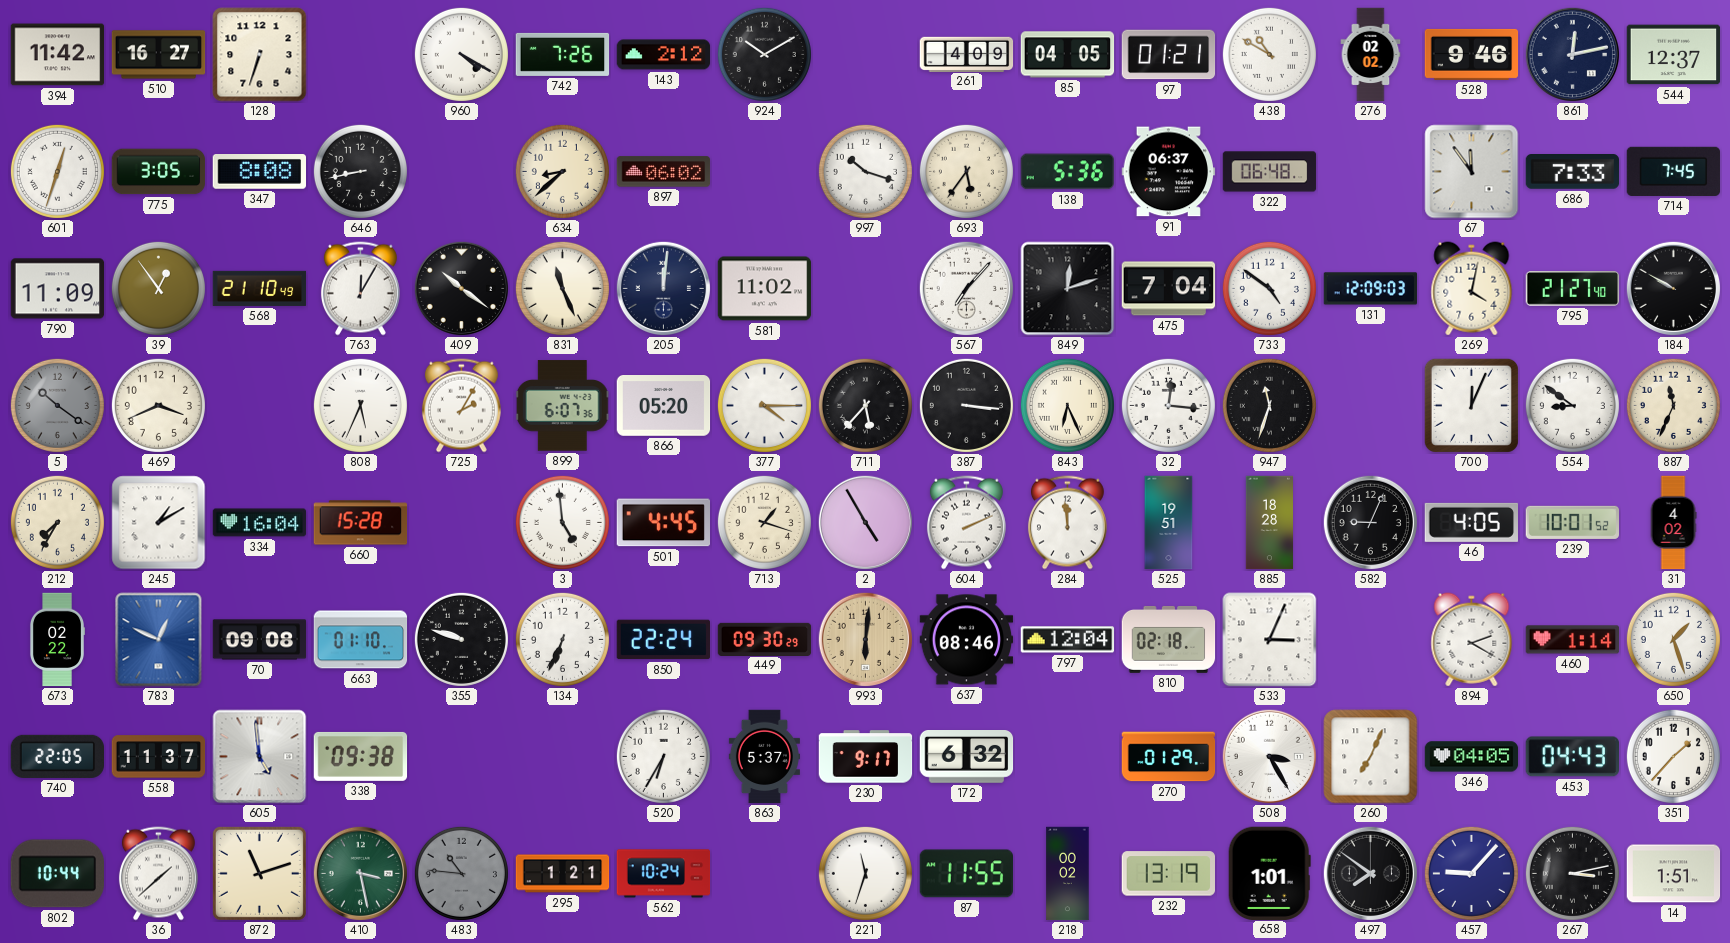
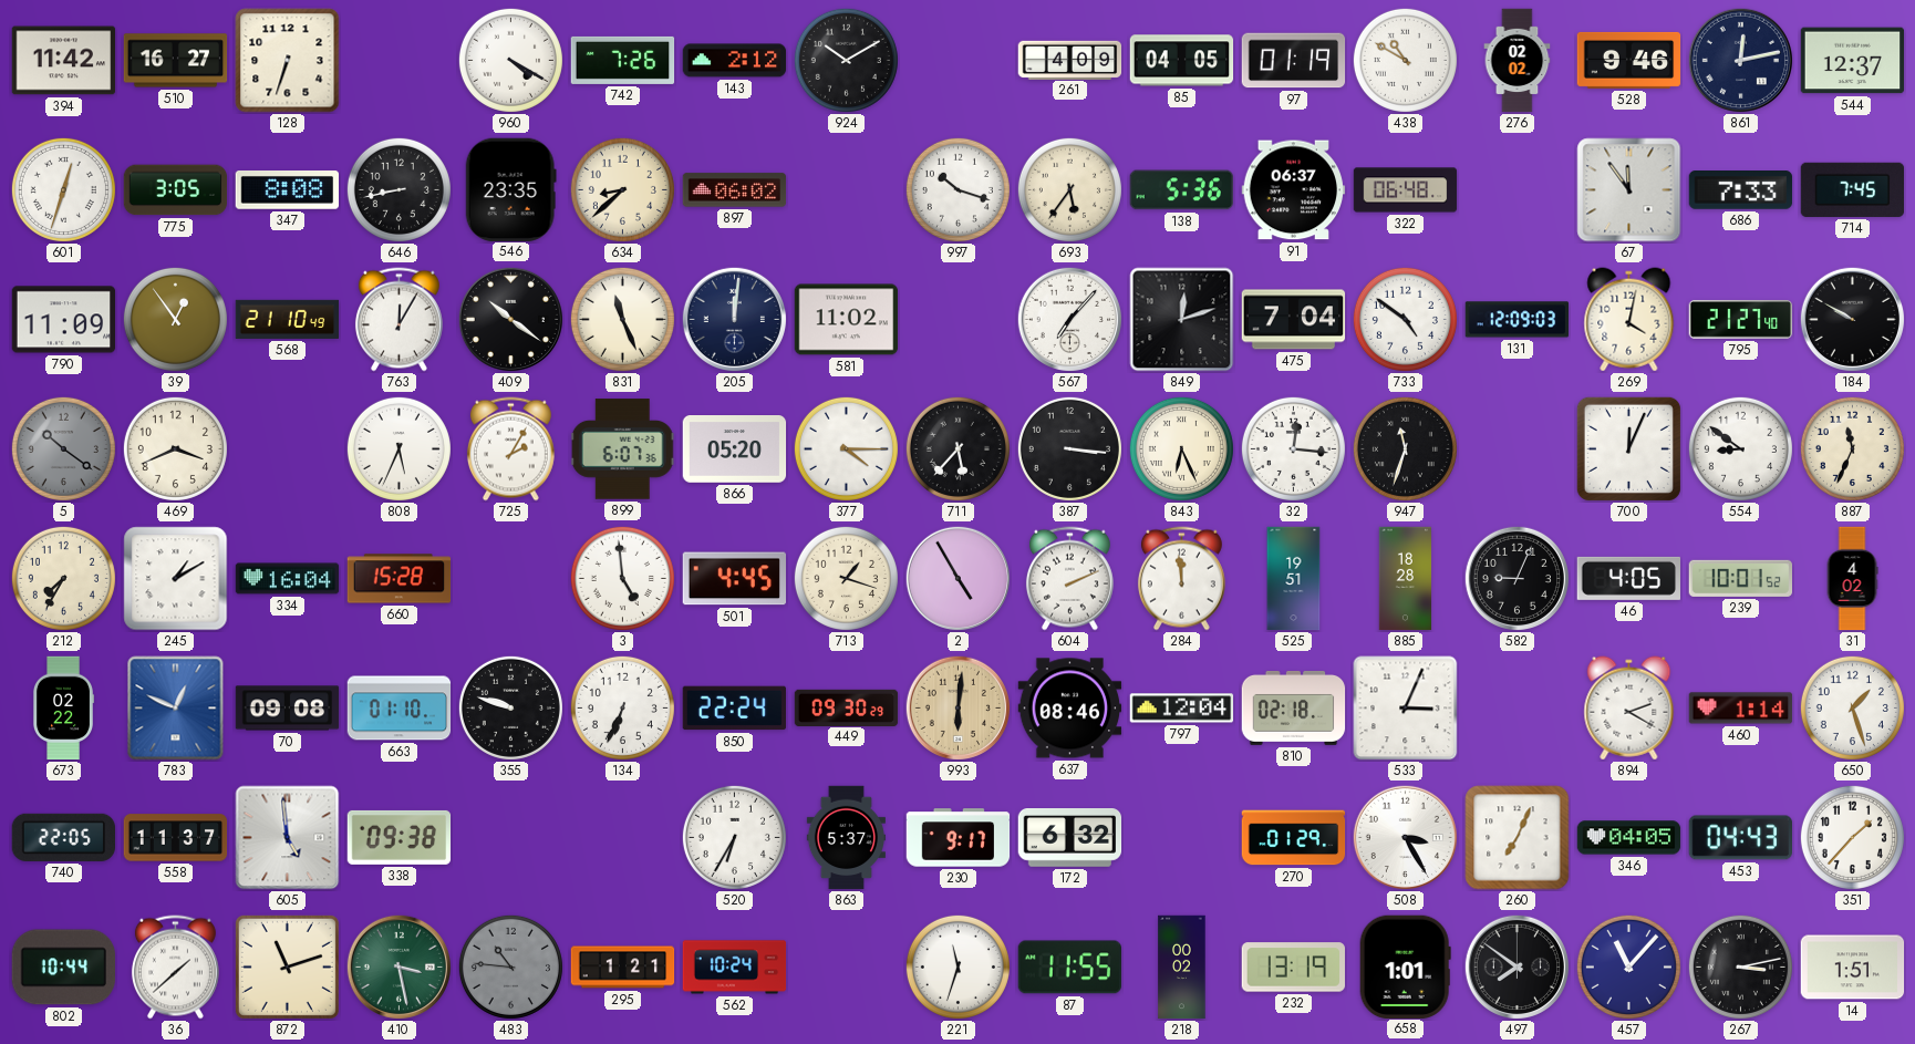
97: 01:21 -> 01:19 (1294, 61)
546: none -> 23:35 (510, 189)
457: 9:07 -> 11:07 (1628, 967)
